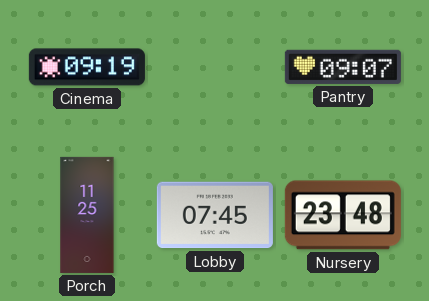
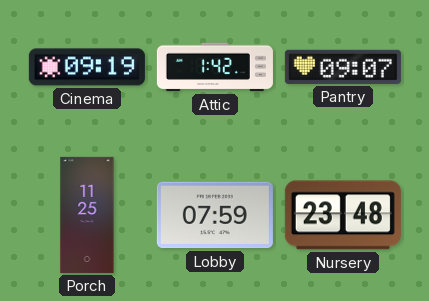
Attic: none -> 1:42 (215, 67)
Lobby: 07:45 -> 07:59 (215, 215)
